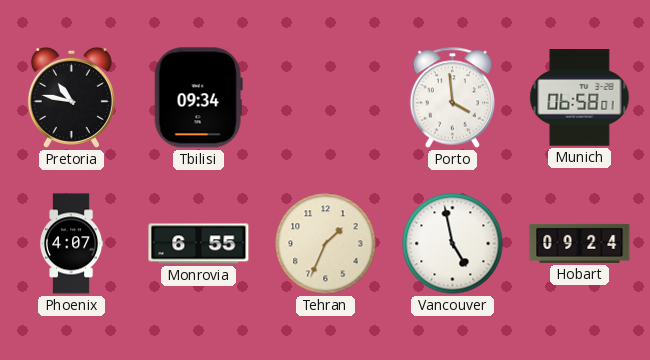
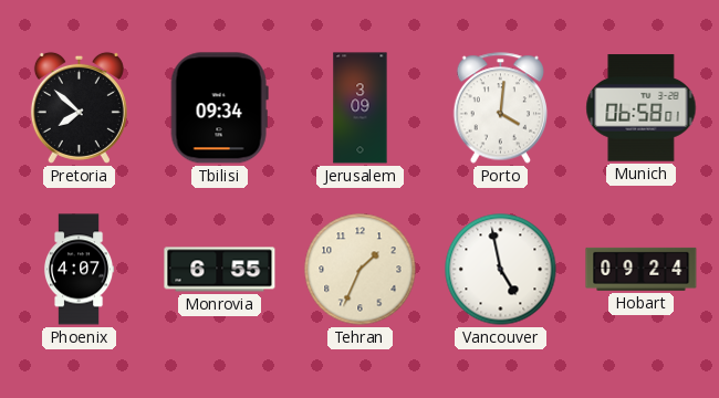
Pretoria: 10:47 -> 7:52 (79, 107)
Jerusalem: none -> 3:09 (361, 108)
Porto: 3:59 -> 4:01 (501, 108)
